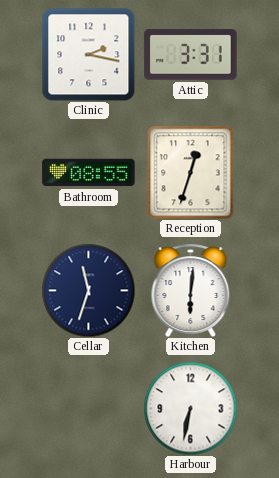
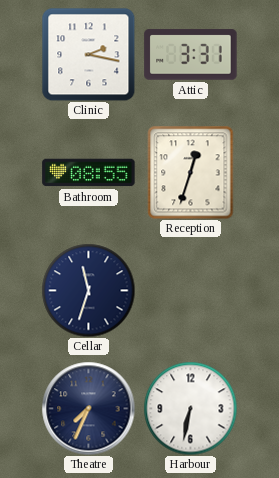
Kitchen: 6:01 -> none (191, 290)
Theatre: none -> 7:34 (88, 408)
